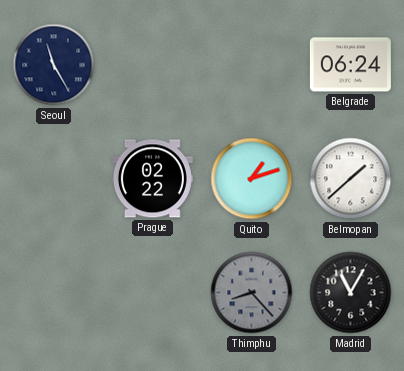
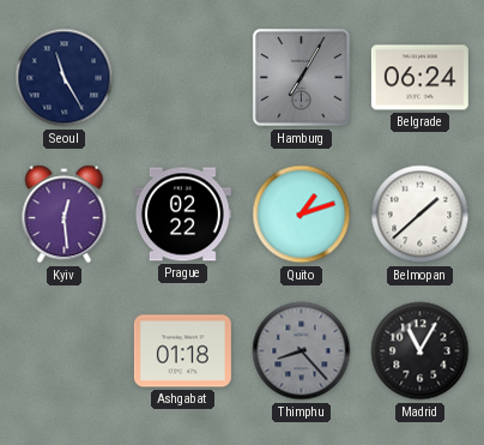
Hamburg: none -> 7:05 (301, 77)
Kyiv: none -> 12:29 (65, 215)
Ashgabat: none -> 01:18 (182, 351)
